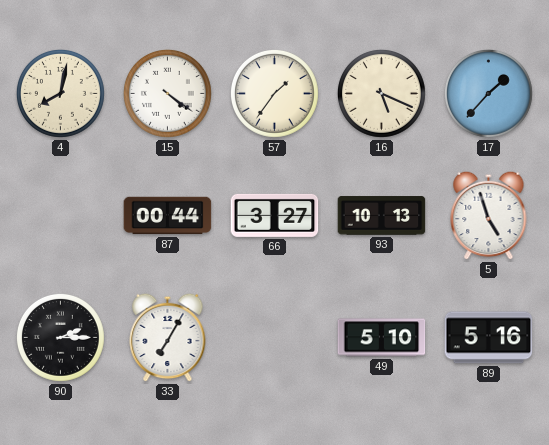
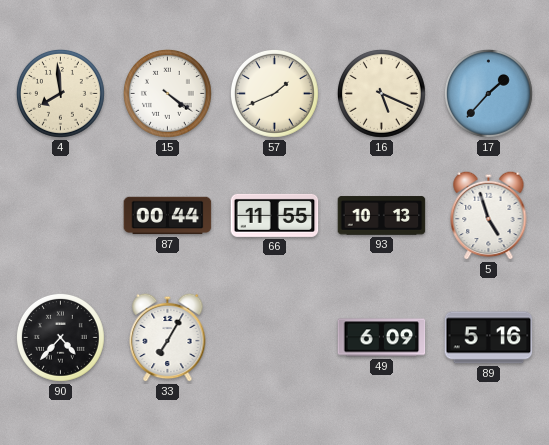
4: 8:02 -> 7:59 (60, 93)
57: 1:36 -> 1:41 (274, 93)
66: 3:27 -> 11:55 (275, 215)
90: 2:15 -> 4:37 (60, 337)
49: 5:10 -> 6:09 (382, 338)
